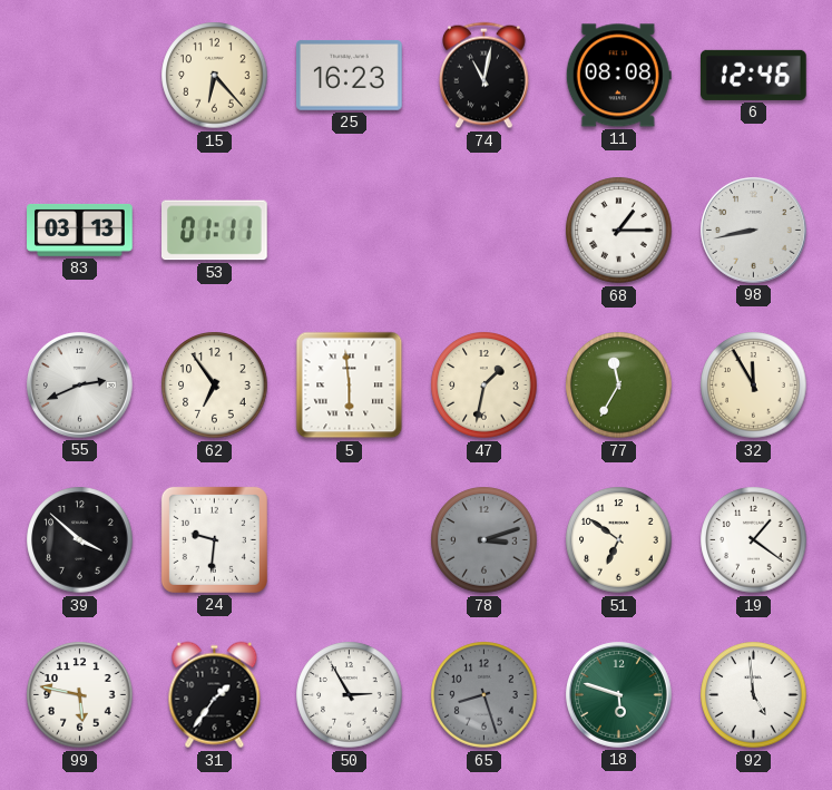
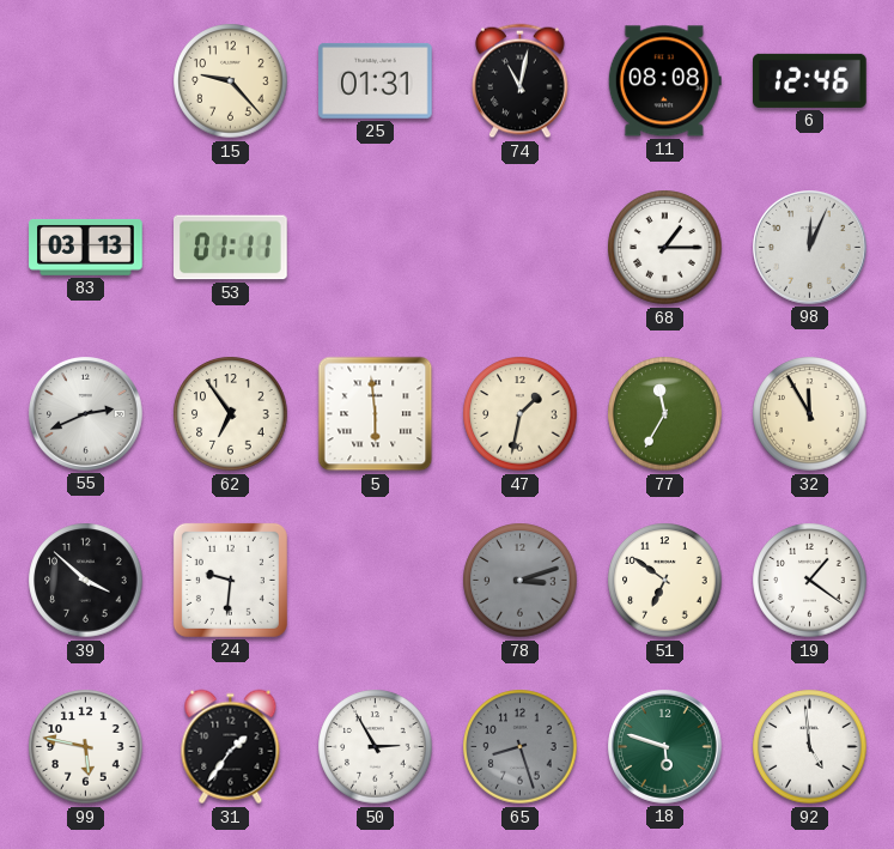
15: 6:23 -> 9:23 (231, 81)
25: 16:23 -> 01:31 (376, 80)
98: 8:43 -> 12:04 (810, 248)
